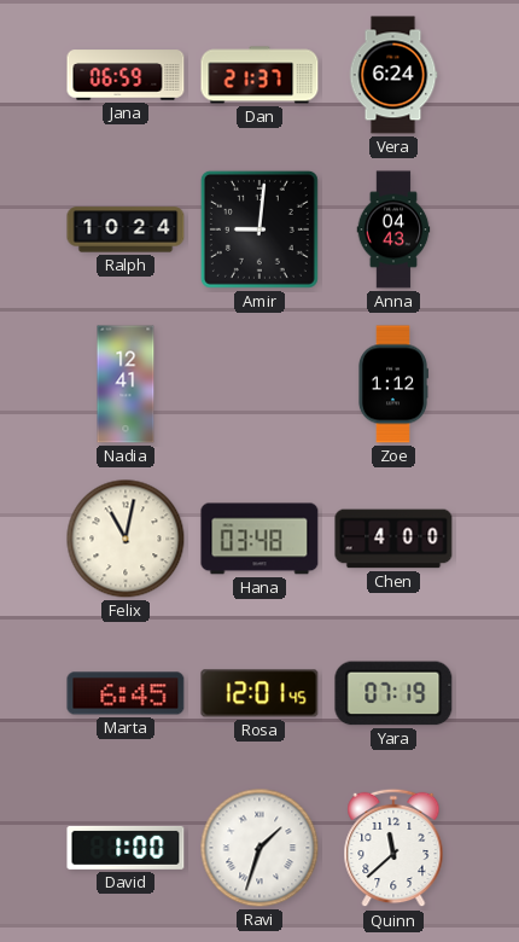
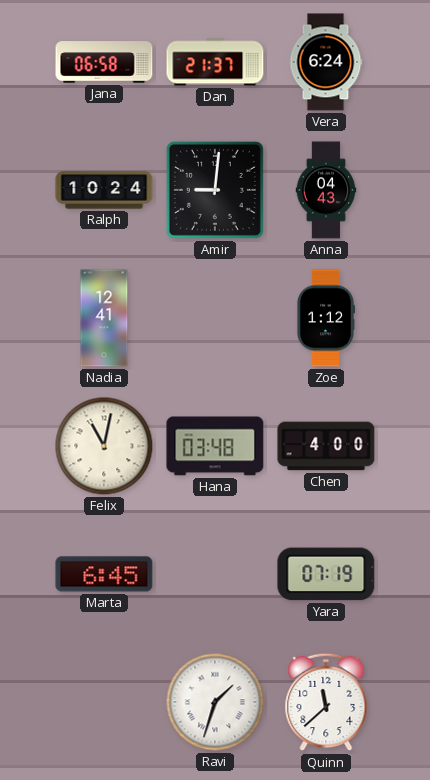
Jana: 06:59 -> 06:58 (104, 62)
Rosa: 12:01 -> none (259, 693)
David: 1:00 -> none (126, 848)
